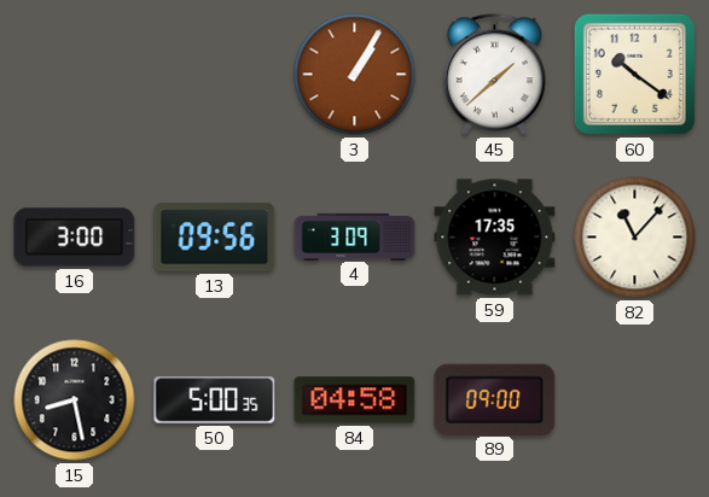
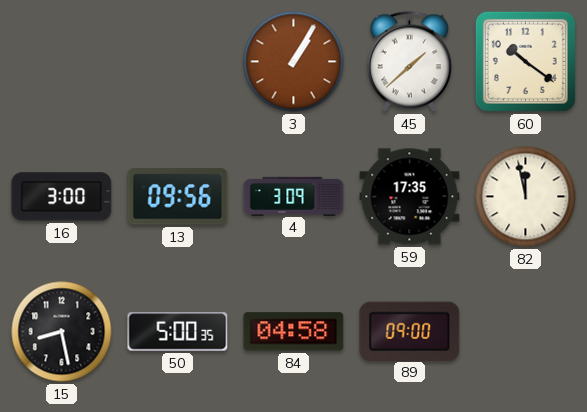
82: 11:07 -> 11:58 (526, 197)
